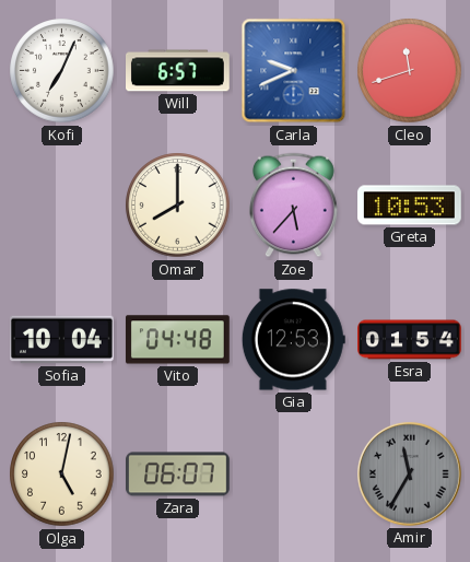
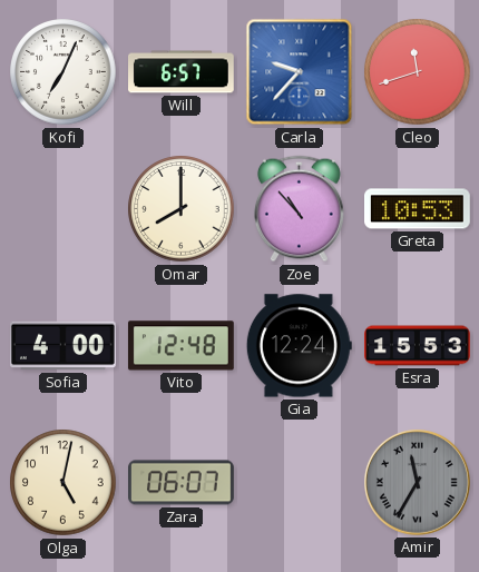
Carla: 9:41 -> 9:37 (300, 72)
Zoe: 5:37 -> 10:53 (299, 209)
Sofia: 10:04 -> 4:00 (62, 346)
Vito: 04:48 -> 12:48 (180, 346)
Gia: 12:53 -> 12:24 (299, 346)
Esra: 01:54 -> 15:53 (418, 346)
